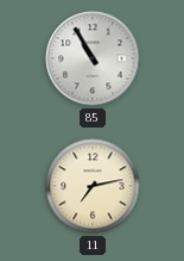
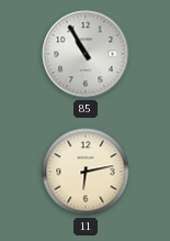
11: 7:13 -> 6:13 (86, 172)
